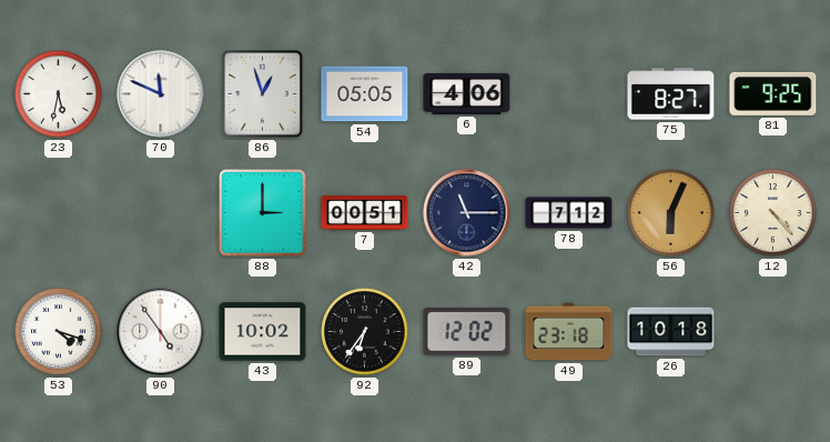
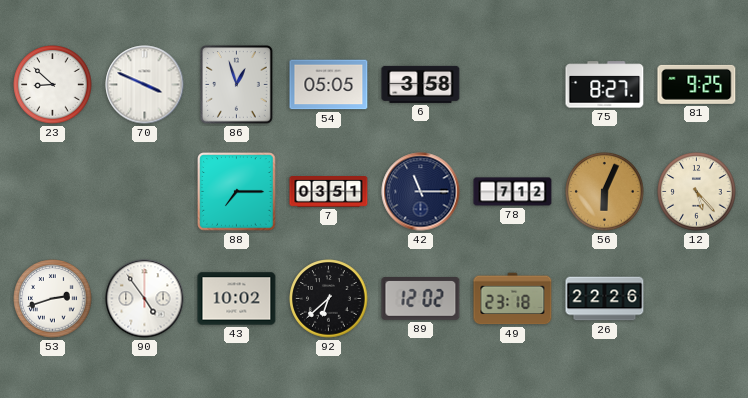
23: 5:32 -> 8:52 (53, 85)
70: 11:49 -> 3:49 (145, 85)
6: 4:06 -> 3:58 (421, 84)
88: 3:00 -> 7:15 (237, 192)
7: 00:51 -> 03:51 (329, 192)
12: 4:23 -> 5:23 (697, 192)
53: 4:18 -> 2:42 (53, 299)
92: 6:36 -> 6:38 (329, 299)
26: 10:18 -> 22:26 (605, 299)
